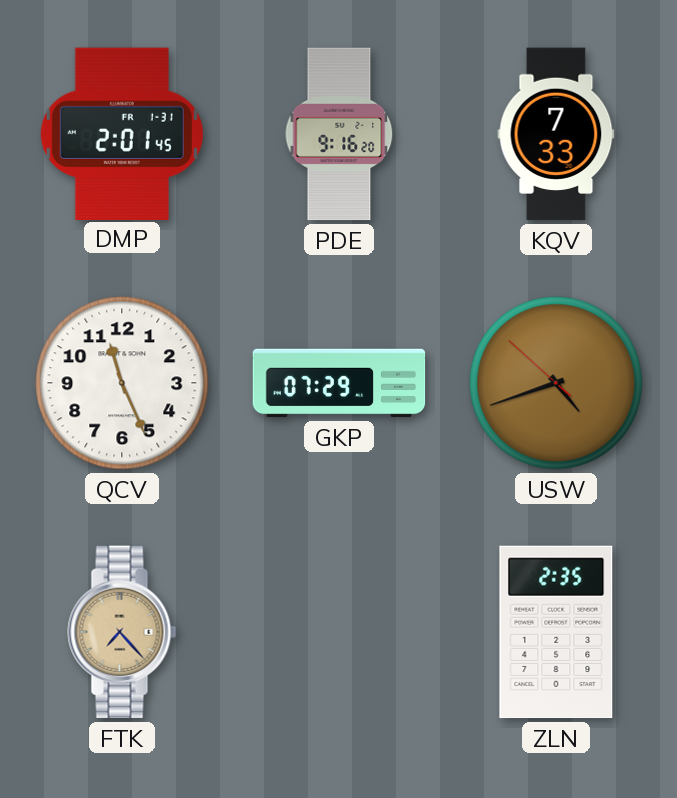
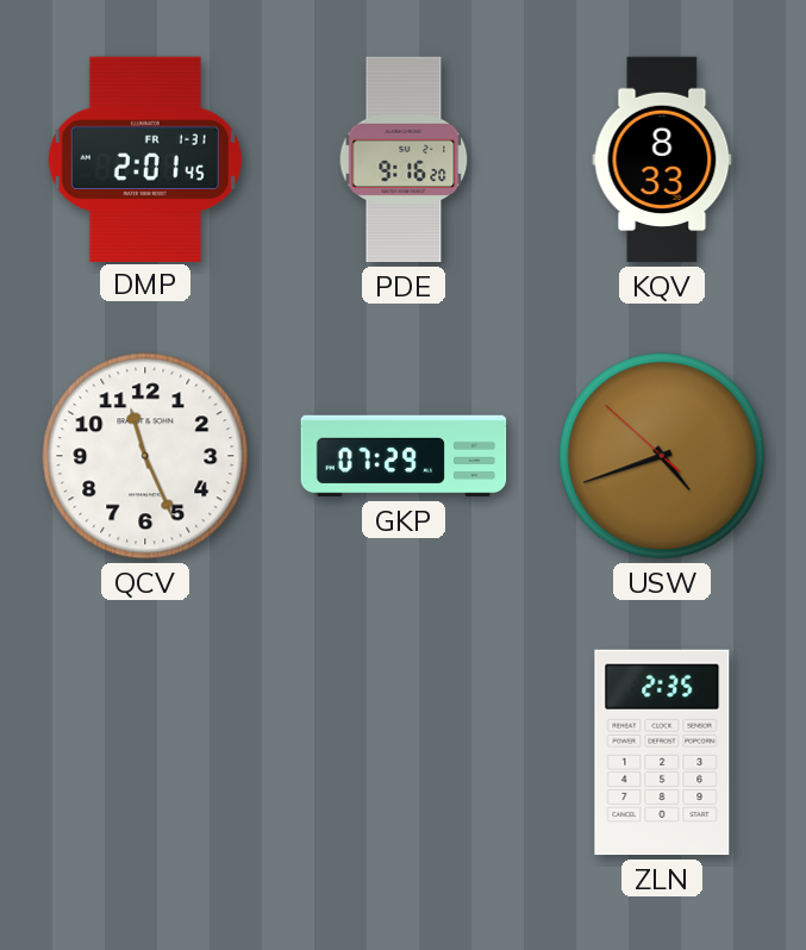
KQV: 7:33 -> 8:33 (662, 160)
FTK: 7:23 -> none (122, 632)
